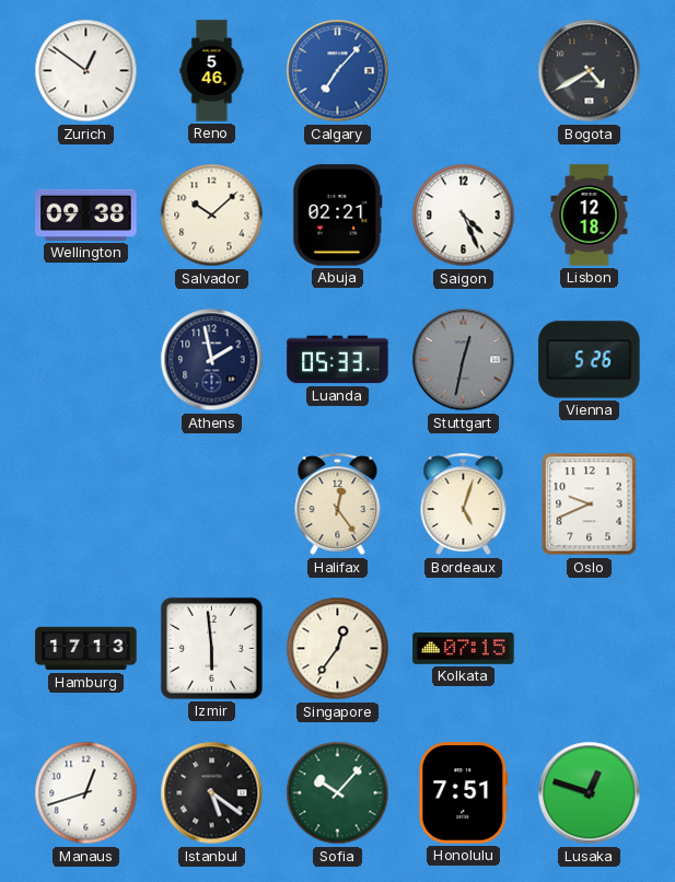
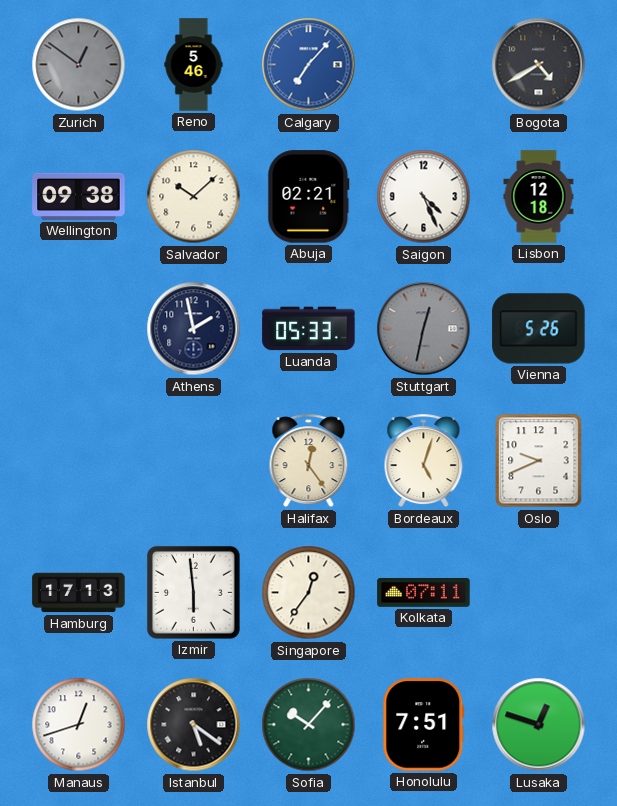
Zurich dial: white -> grey (79, 65)
Kolkata: 07:15 -> 07:11 (424, 593)
